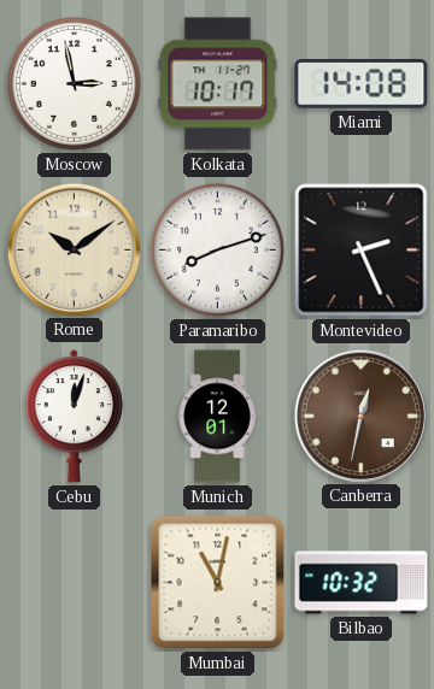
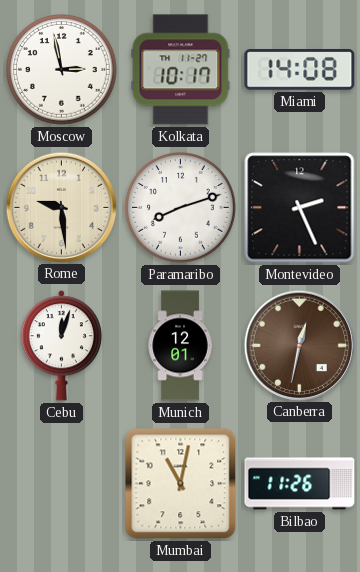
Rome: 10:09 -> 9:29 (61, 207)
Bilbao: 10:32 -> 11:26 (300, 484)
